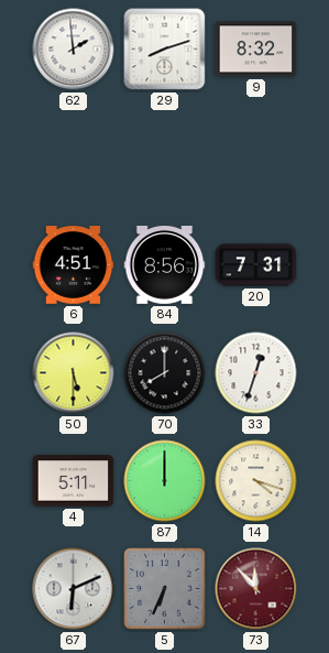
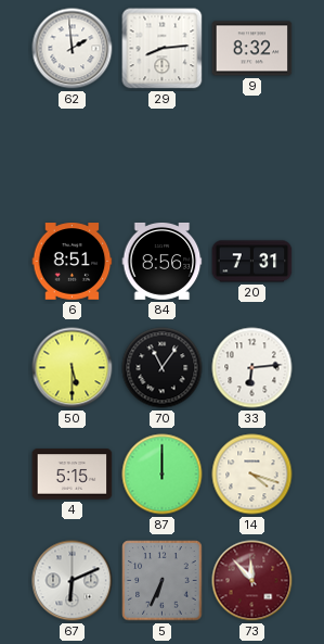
29: 8:12 -> 8:14 (163, 49)
6: 4:51 -> 8:51 (73, 262)
70: 8:00 -> 11:06 (163, 368)
33: 12:33 -> 6:14 (252, 368)
4: 5:11 -> 5:15 (73, 475)
